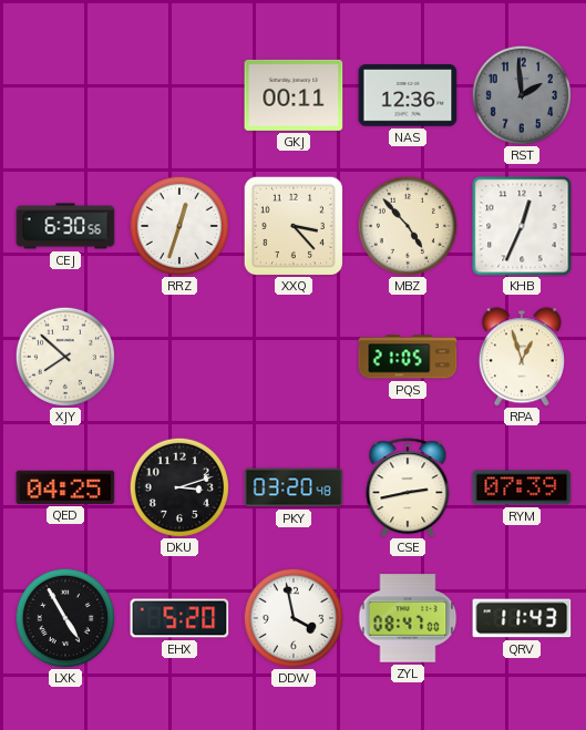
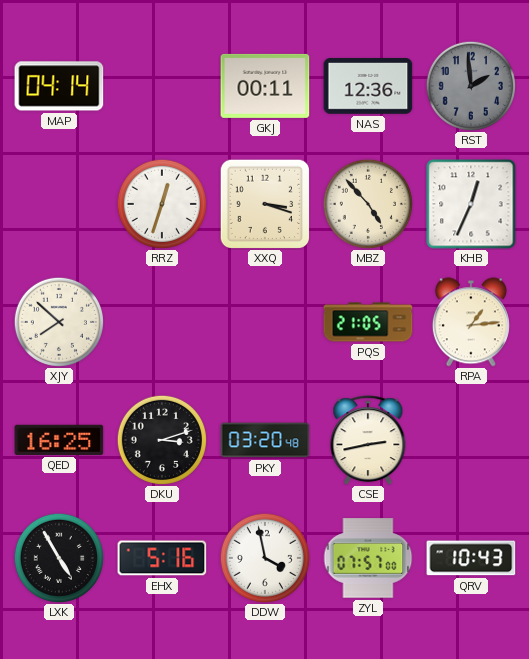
MAP: none -> 04:14 (59, 86)
CEJ: 6:30 -> none (65, 226)
XXQ: 3:23 -> 3:18 (264, 203)
RPA: 12:57 -> 1:14 (471, 322)
QED: 04:25 -> 16:25 (59, 440)
RYM: 07:39 -> none (522, 487)
EHX: 5:20 -> 5:16 (162, 558)
ZYL: 08:47 -> 07:57 (368, 558)
QRV: 11:43 -> 10:43 (471, 558)
